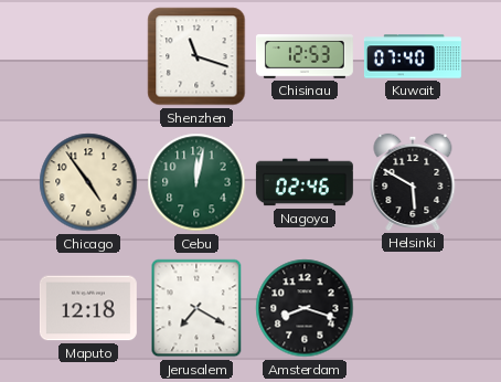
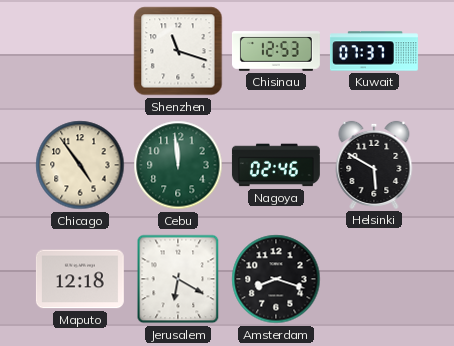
Kuwait: 07:40 -> 07:37 (374, 51)
Cebu: 12:02 -> 11:59 (178, 165)
Jerusalem: 7:20 -> 6:20 (178, 279)
